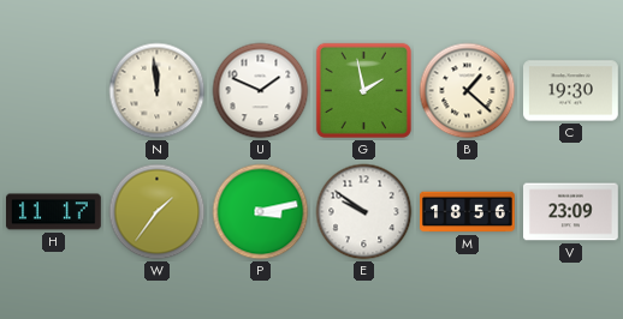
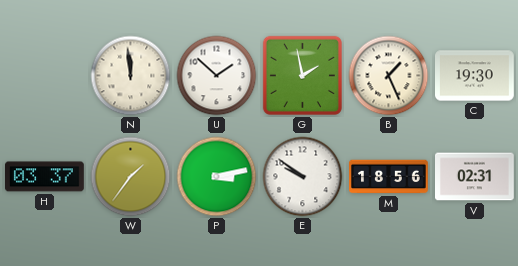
U: 1:49 -> 1:52 (217, 76)
B: 1:22 -> 1:26 (389, 76)
H: 11:17 -> 03:37 (45, 177)
V: 23:09 -> 02:31 (475, 177)
